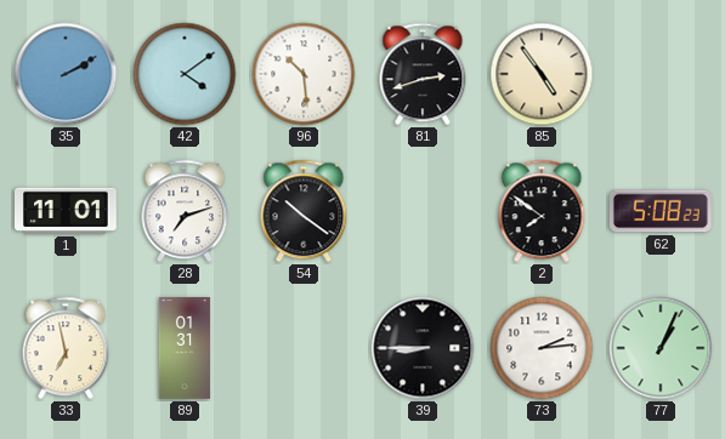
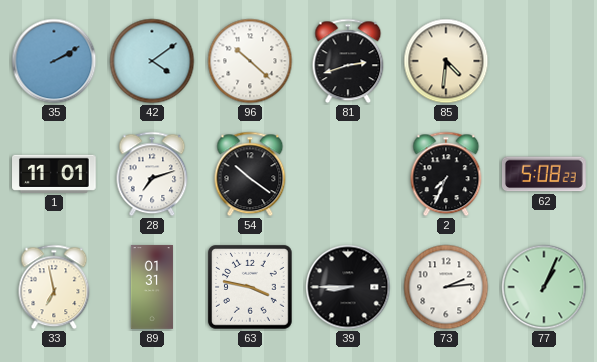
96: 10:29 -> 10:22 (250, 61)
85: 4:54 -> 4:31 (446, 61)
2: 7:51 -> 7:34 (446, 174)
63: none -> 3:47 (251, 288)
